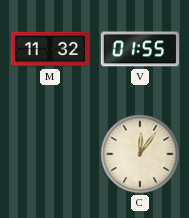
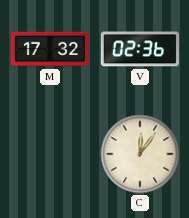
M: 11:32 -> 17:32 (49, 49)
V: 01:55 -> 02:36 (140, 49)
